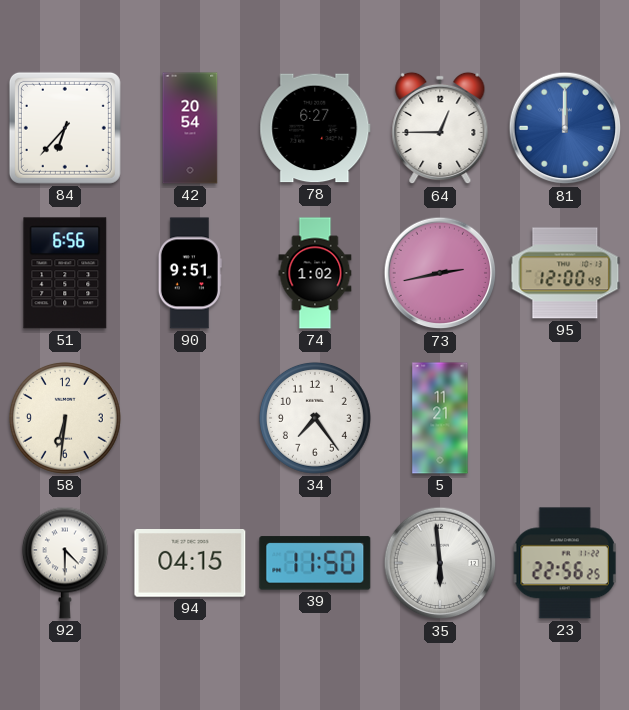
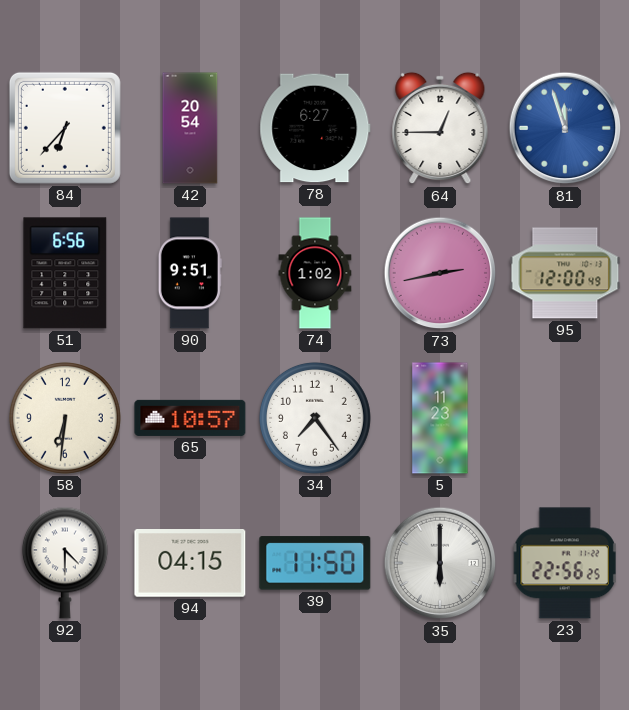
81: 12:00 -> 11:57 (565, 128)
65: none -> 10:57 (190, 418)
5: 11:21 -> 11:23 (440, 418)
35: 5:59 -> 6:00 (440, 563)
